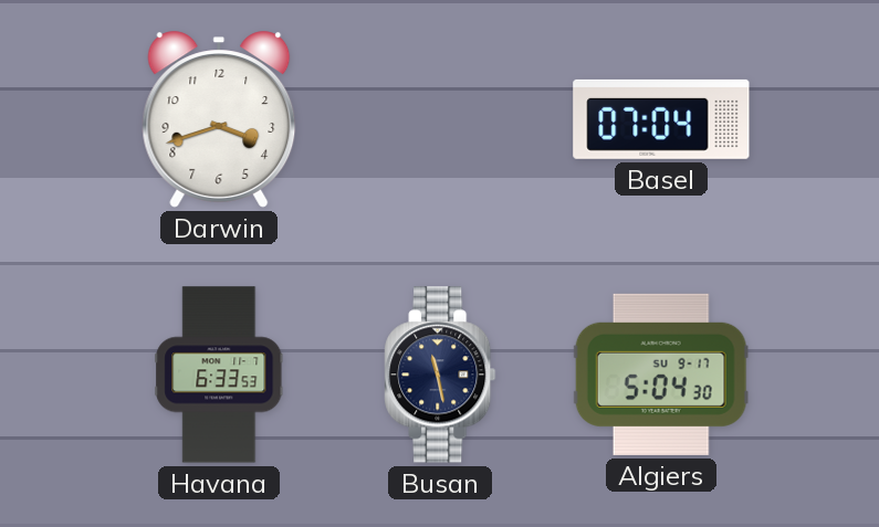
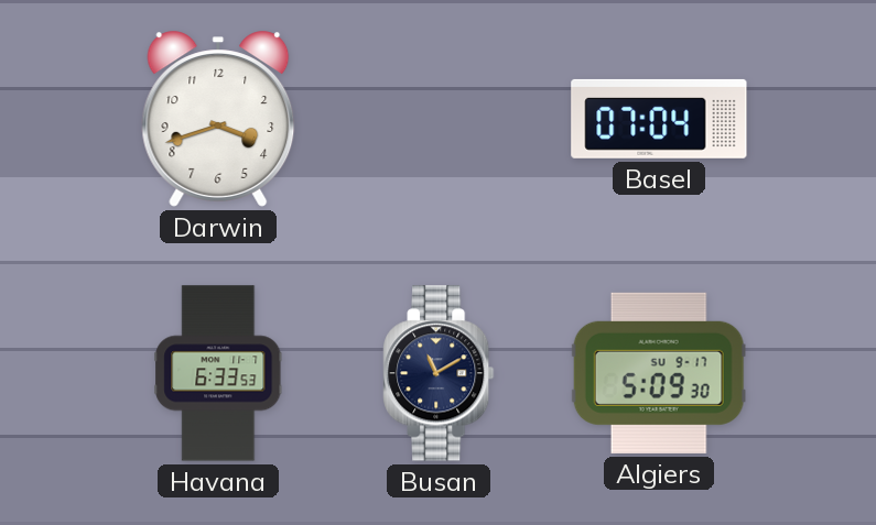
Busan: 11:28 -> 11:10 (439, 373)
Algiers: 5:04 -> 5:09 (659, 373)
